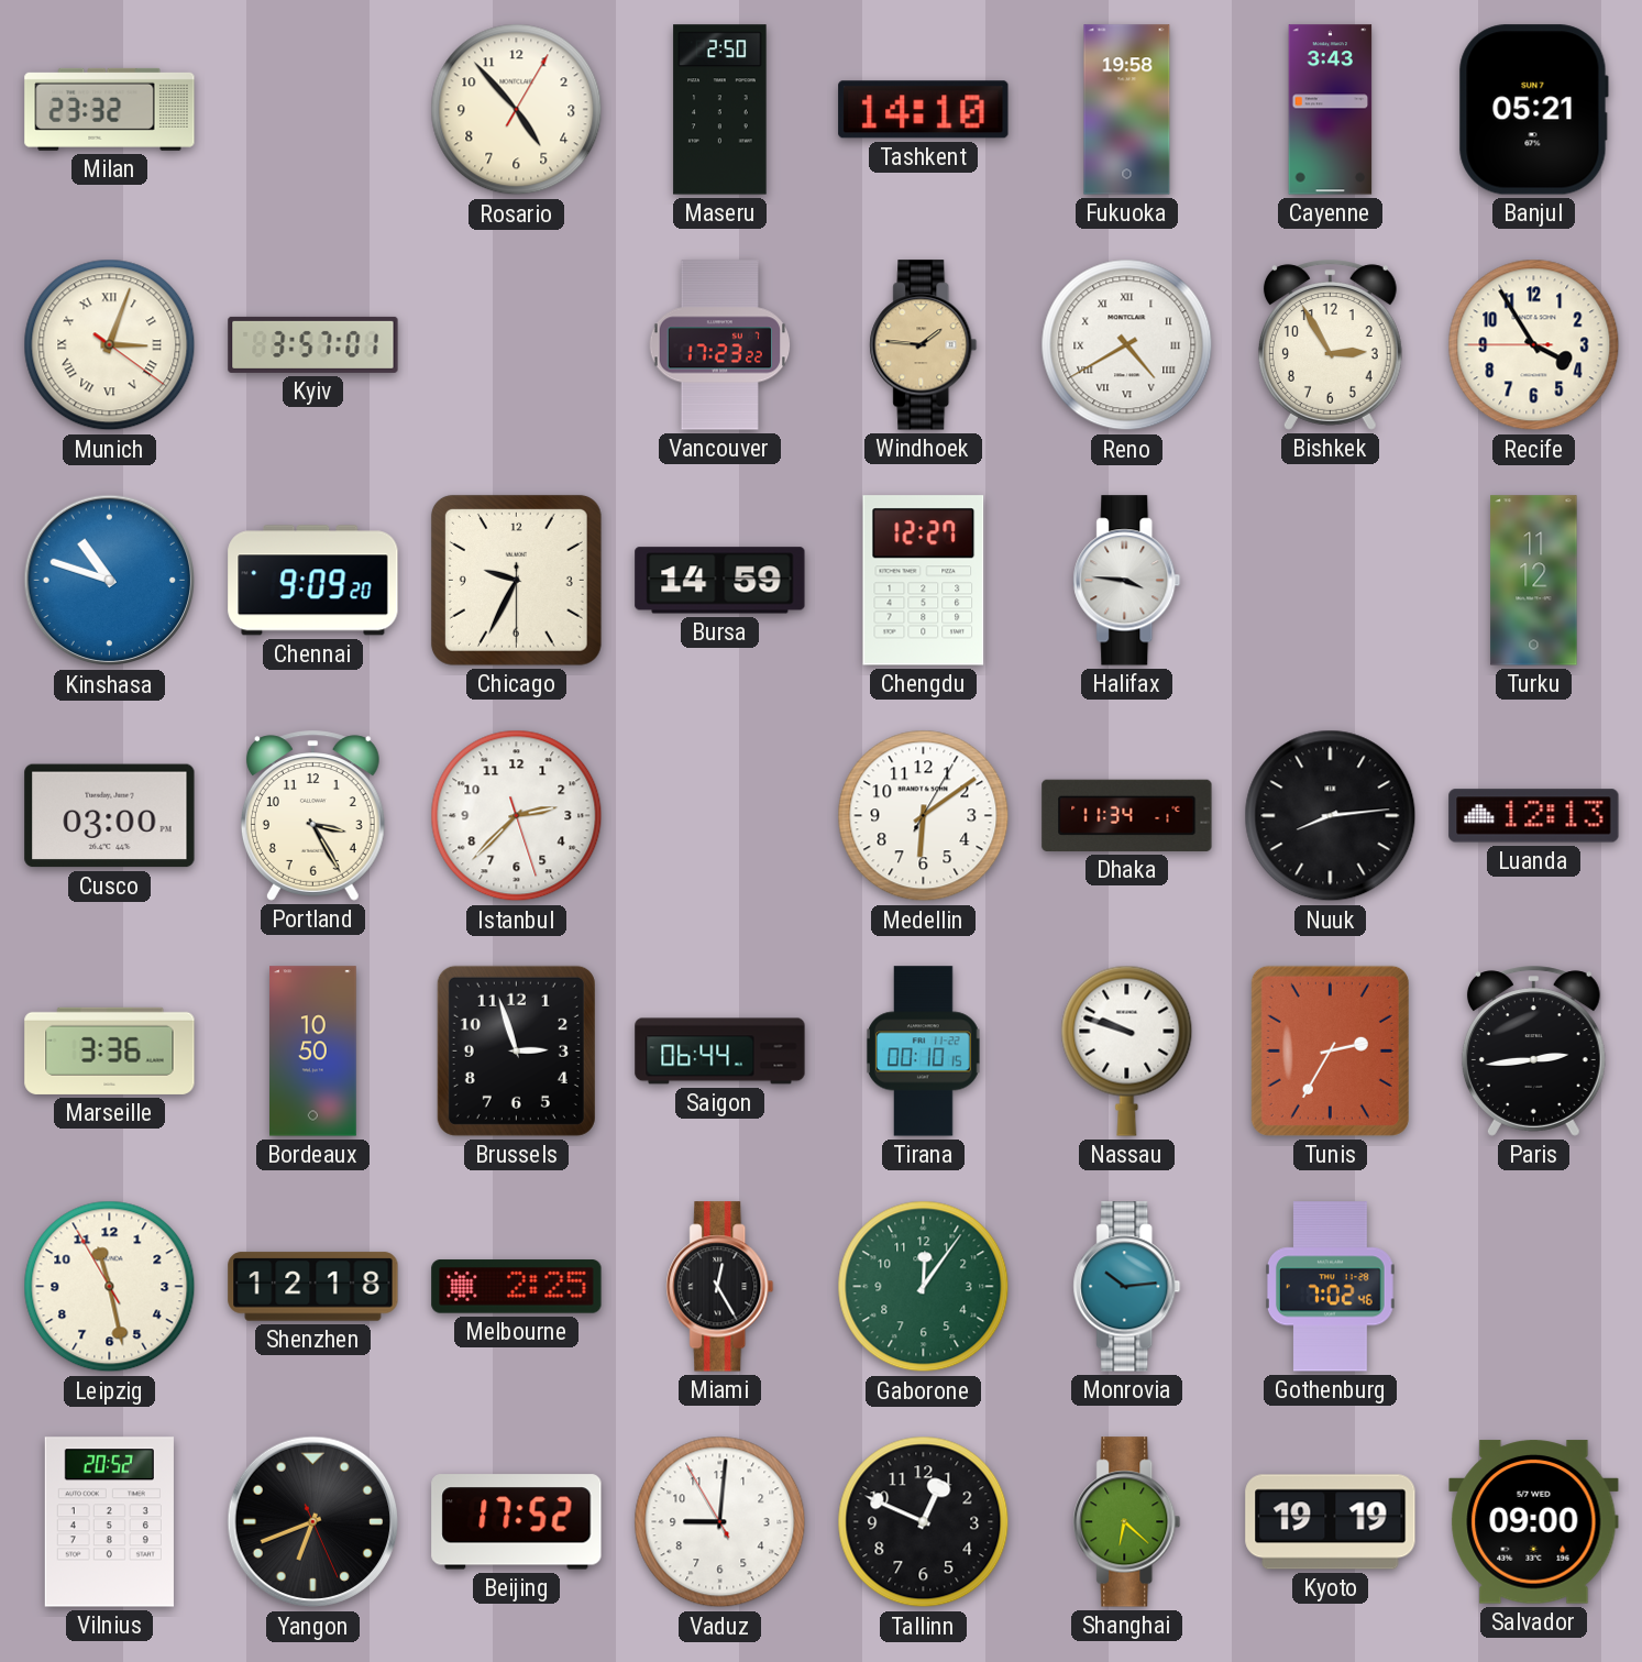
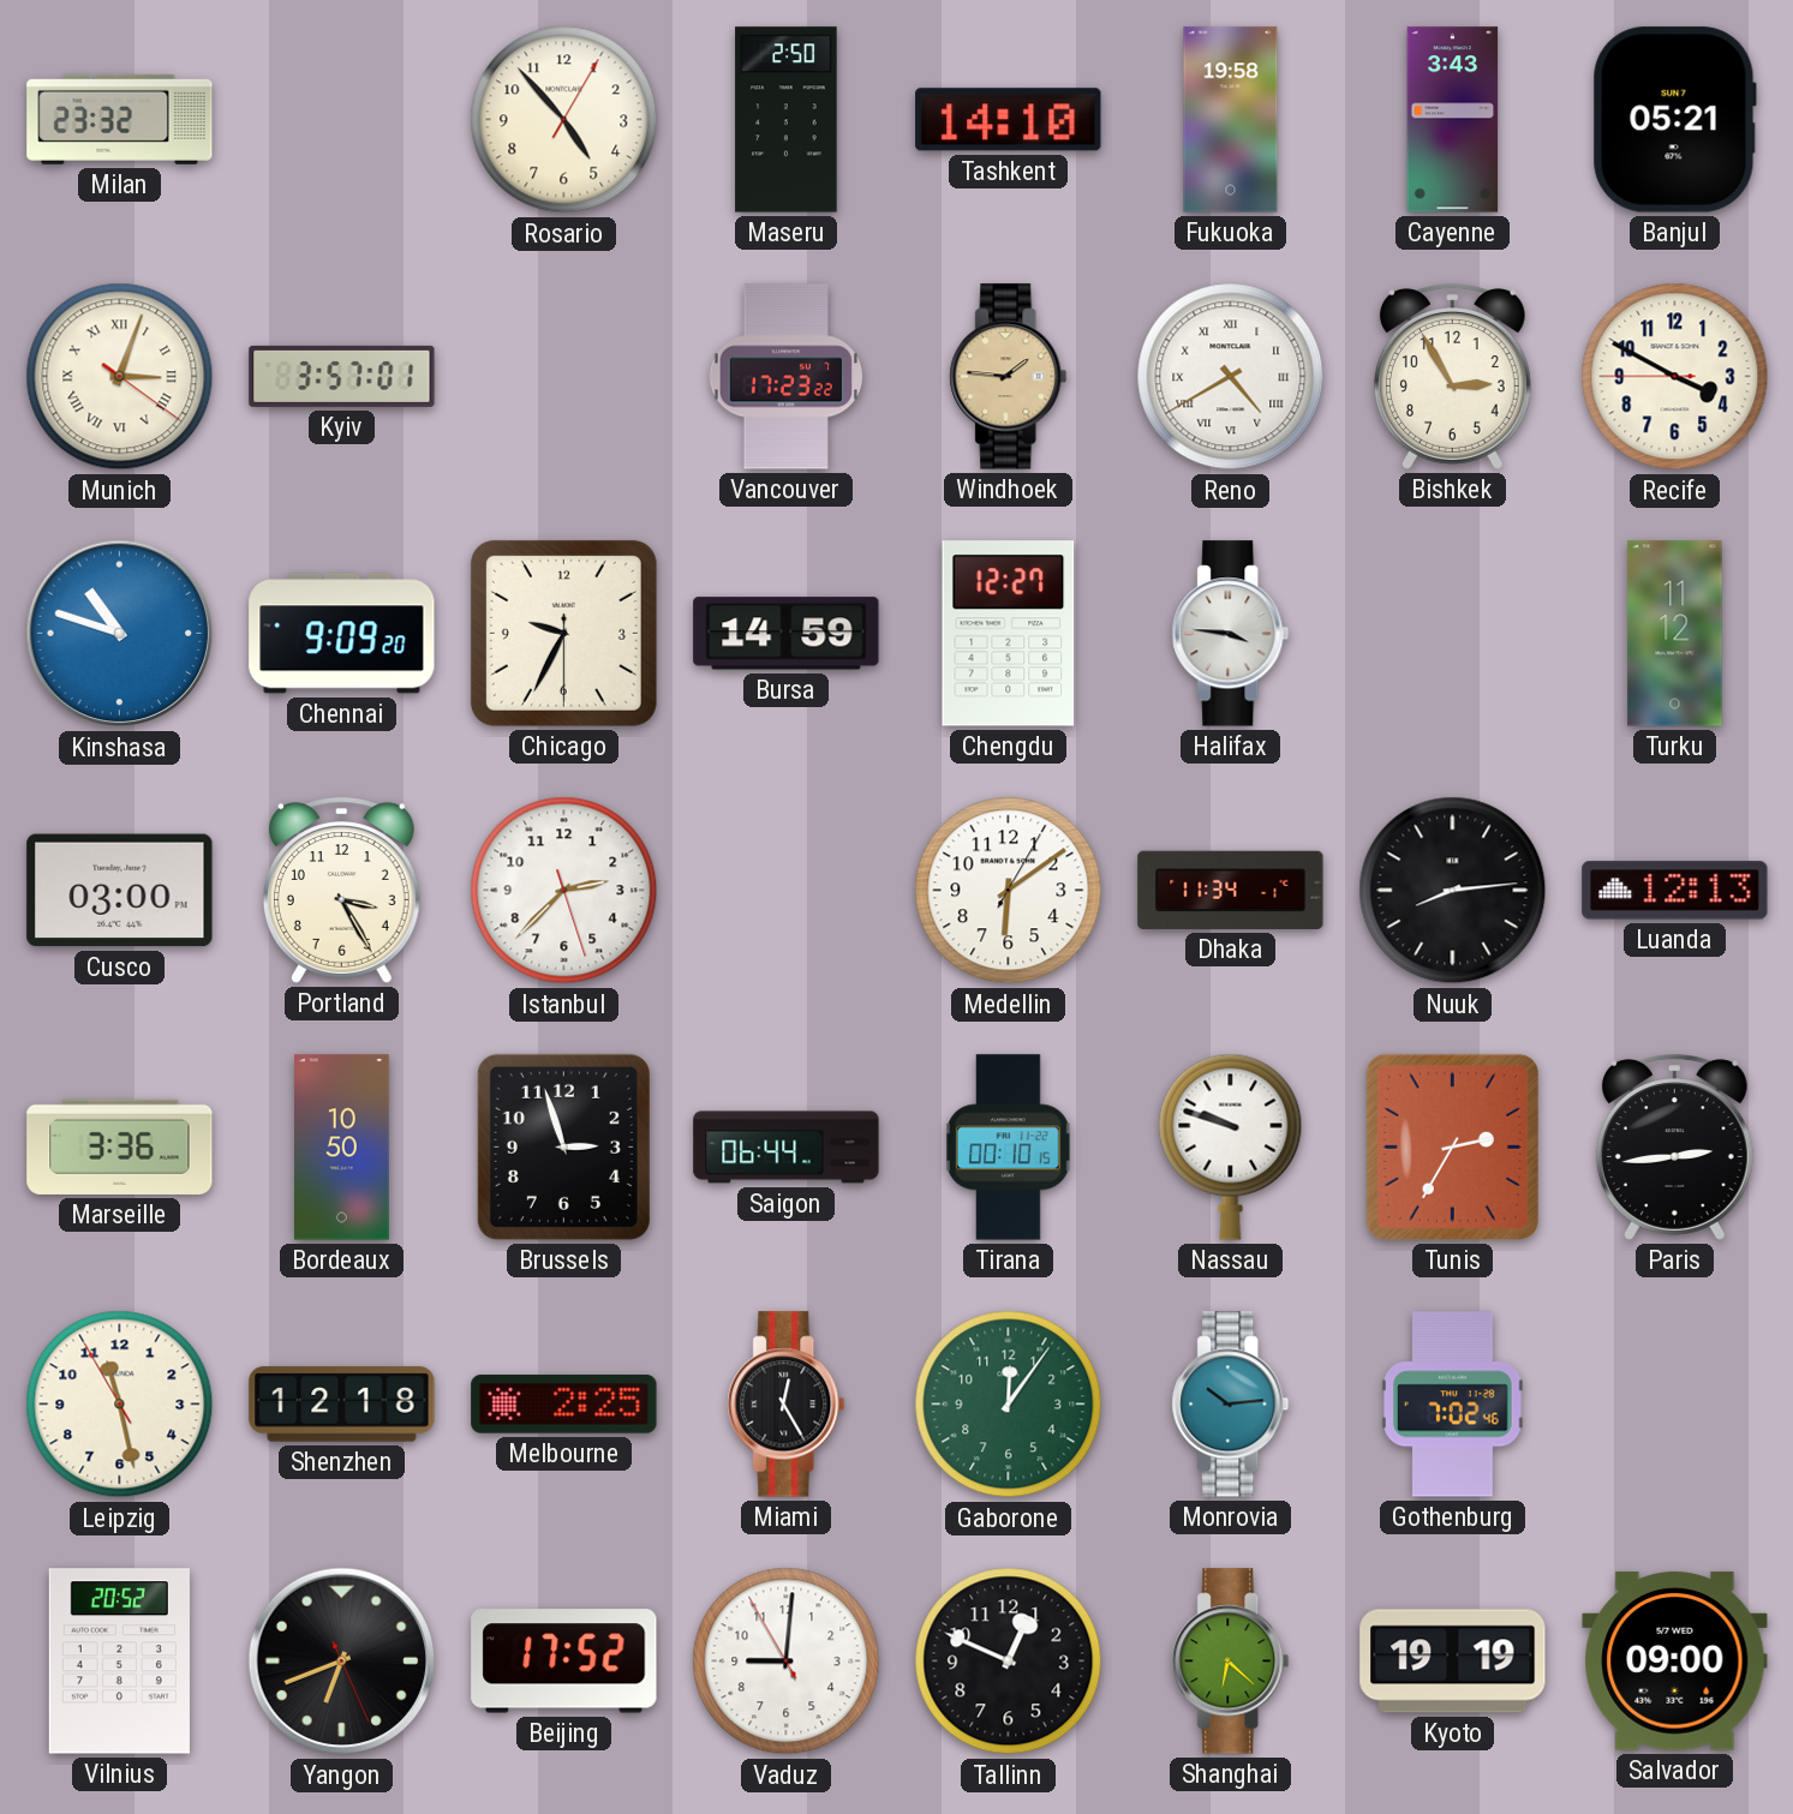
Recife: 3:54 -> 3:49 (1675, 377)
